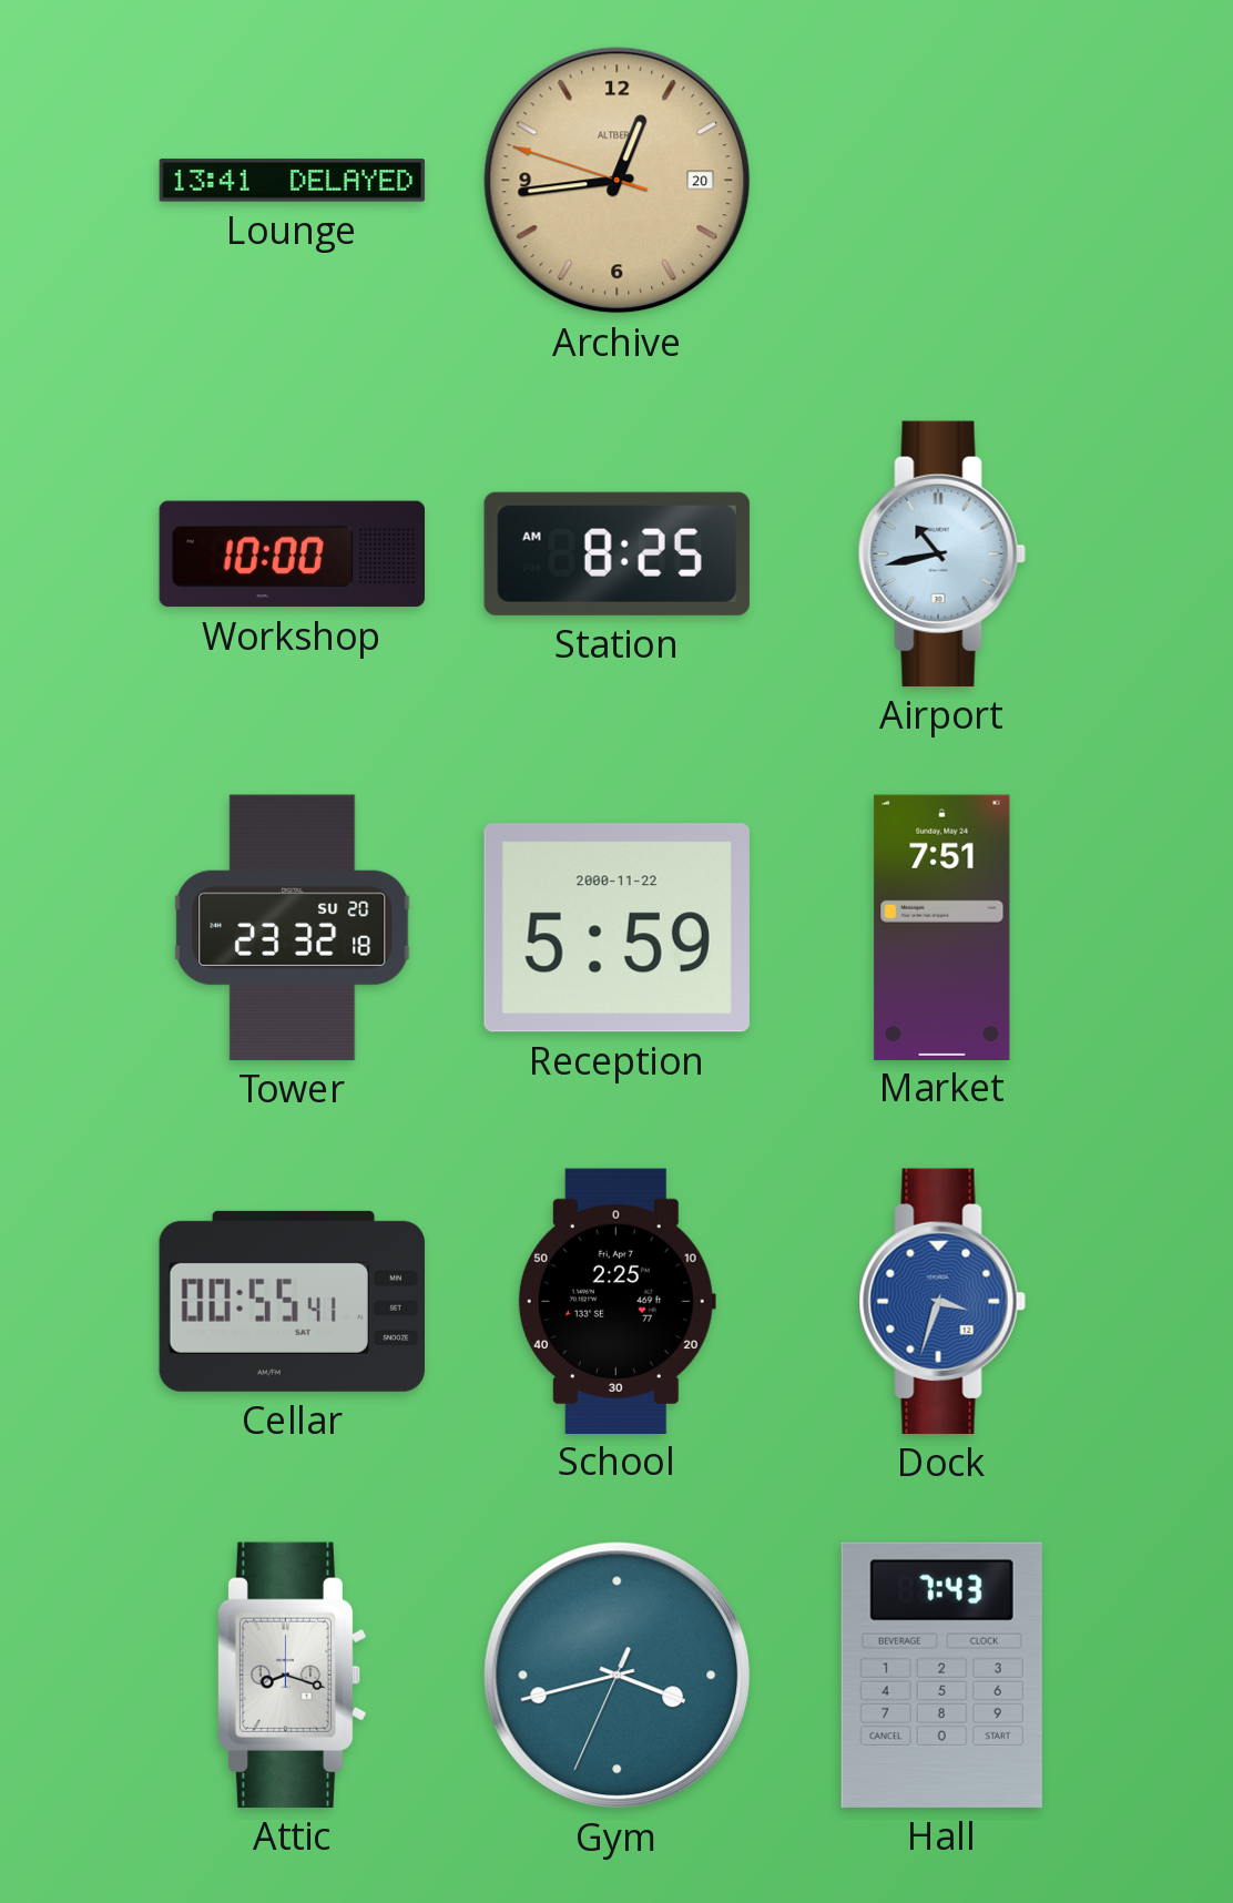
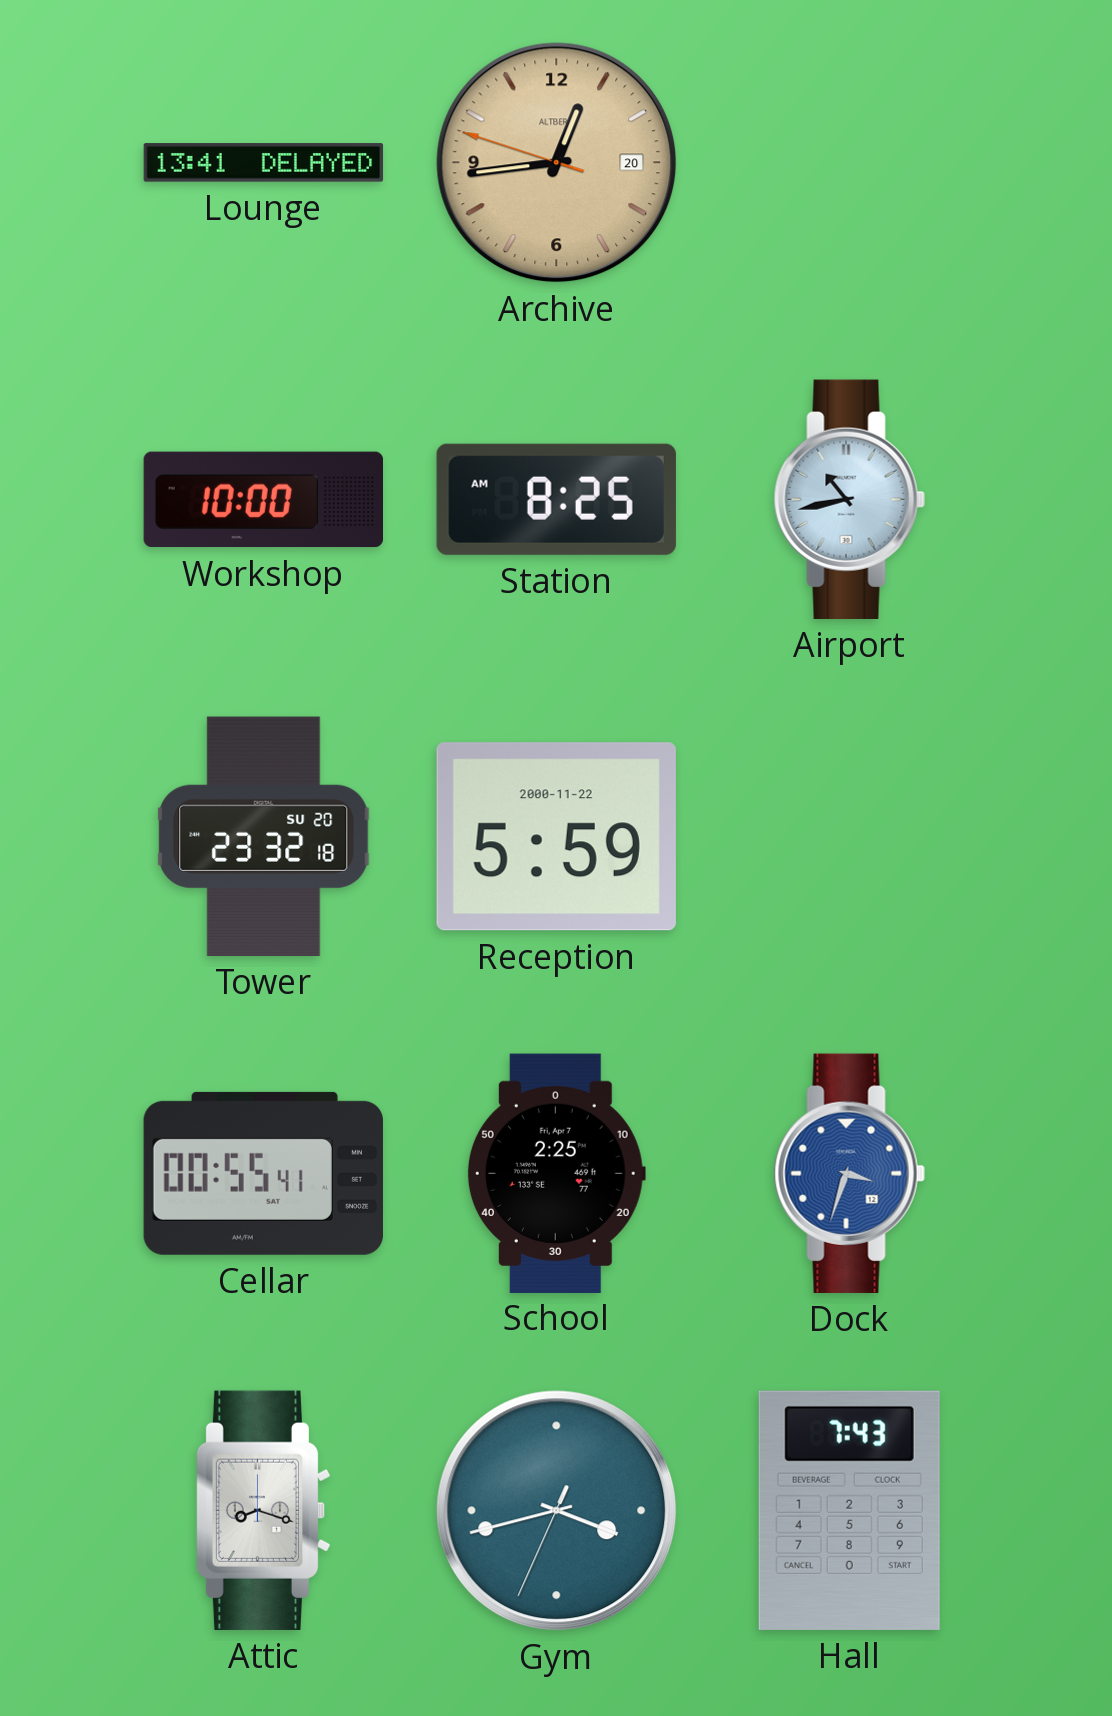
Market: 7:51 -> none (942, 927)
